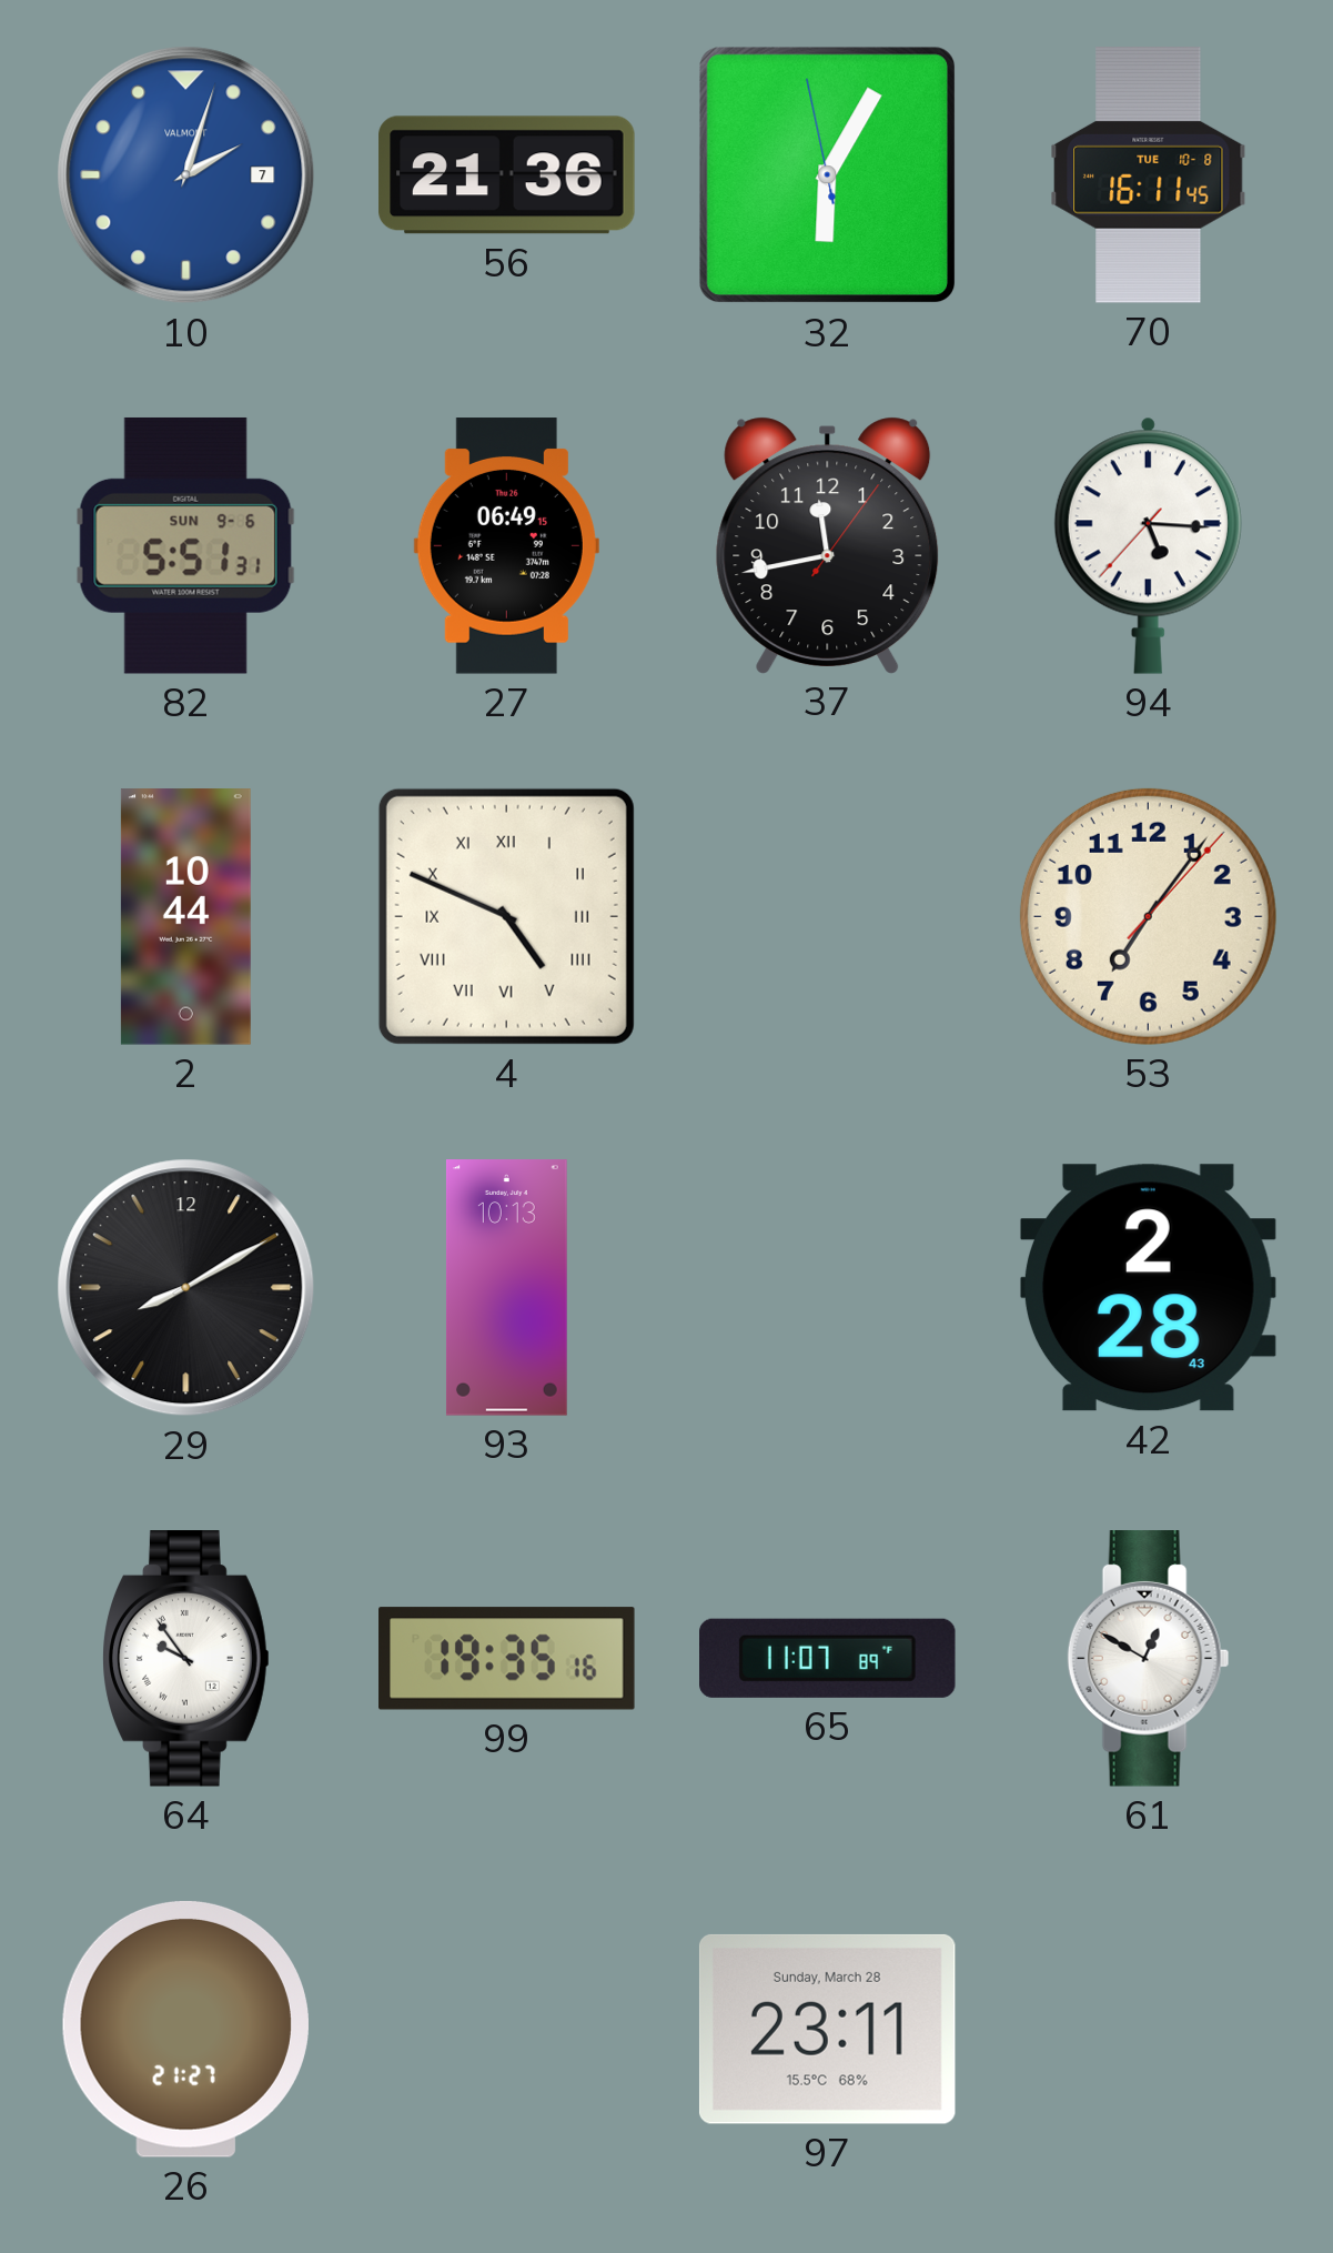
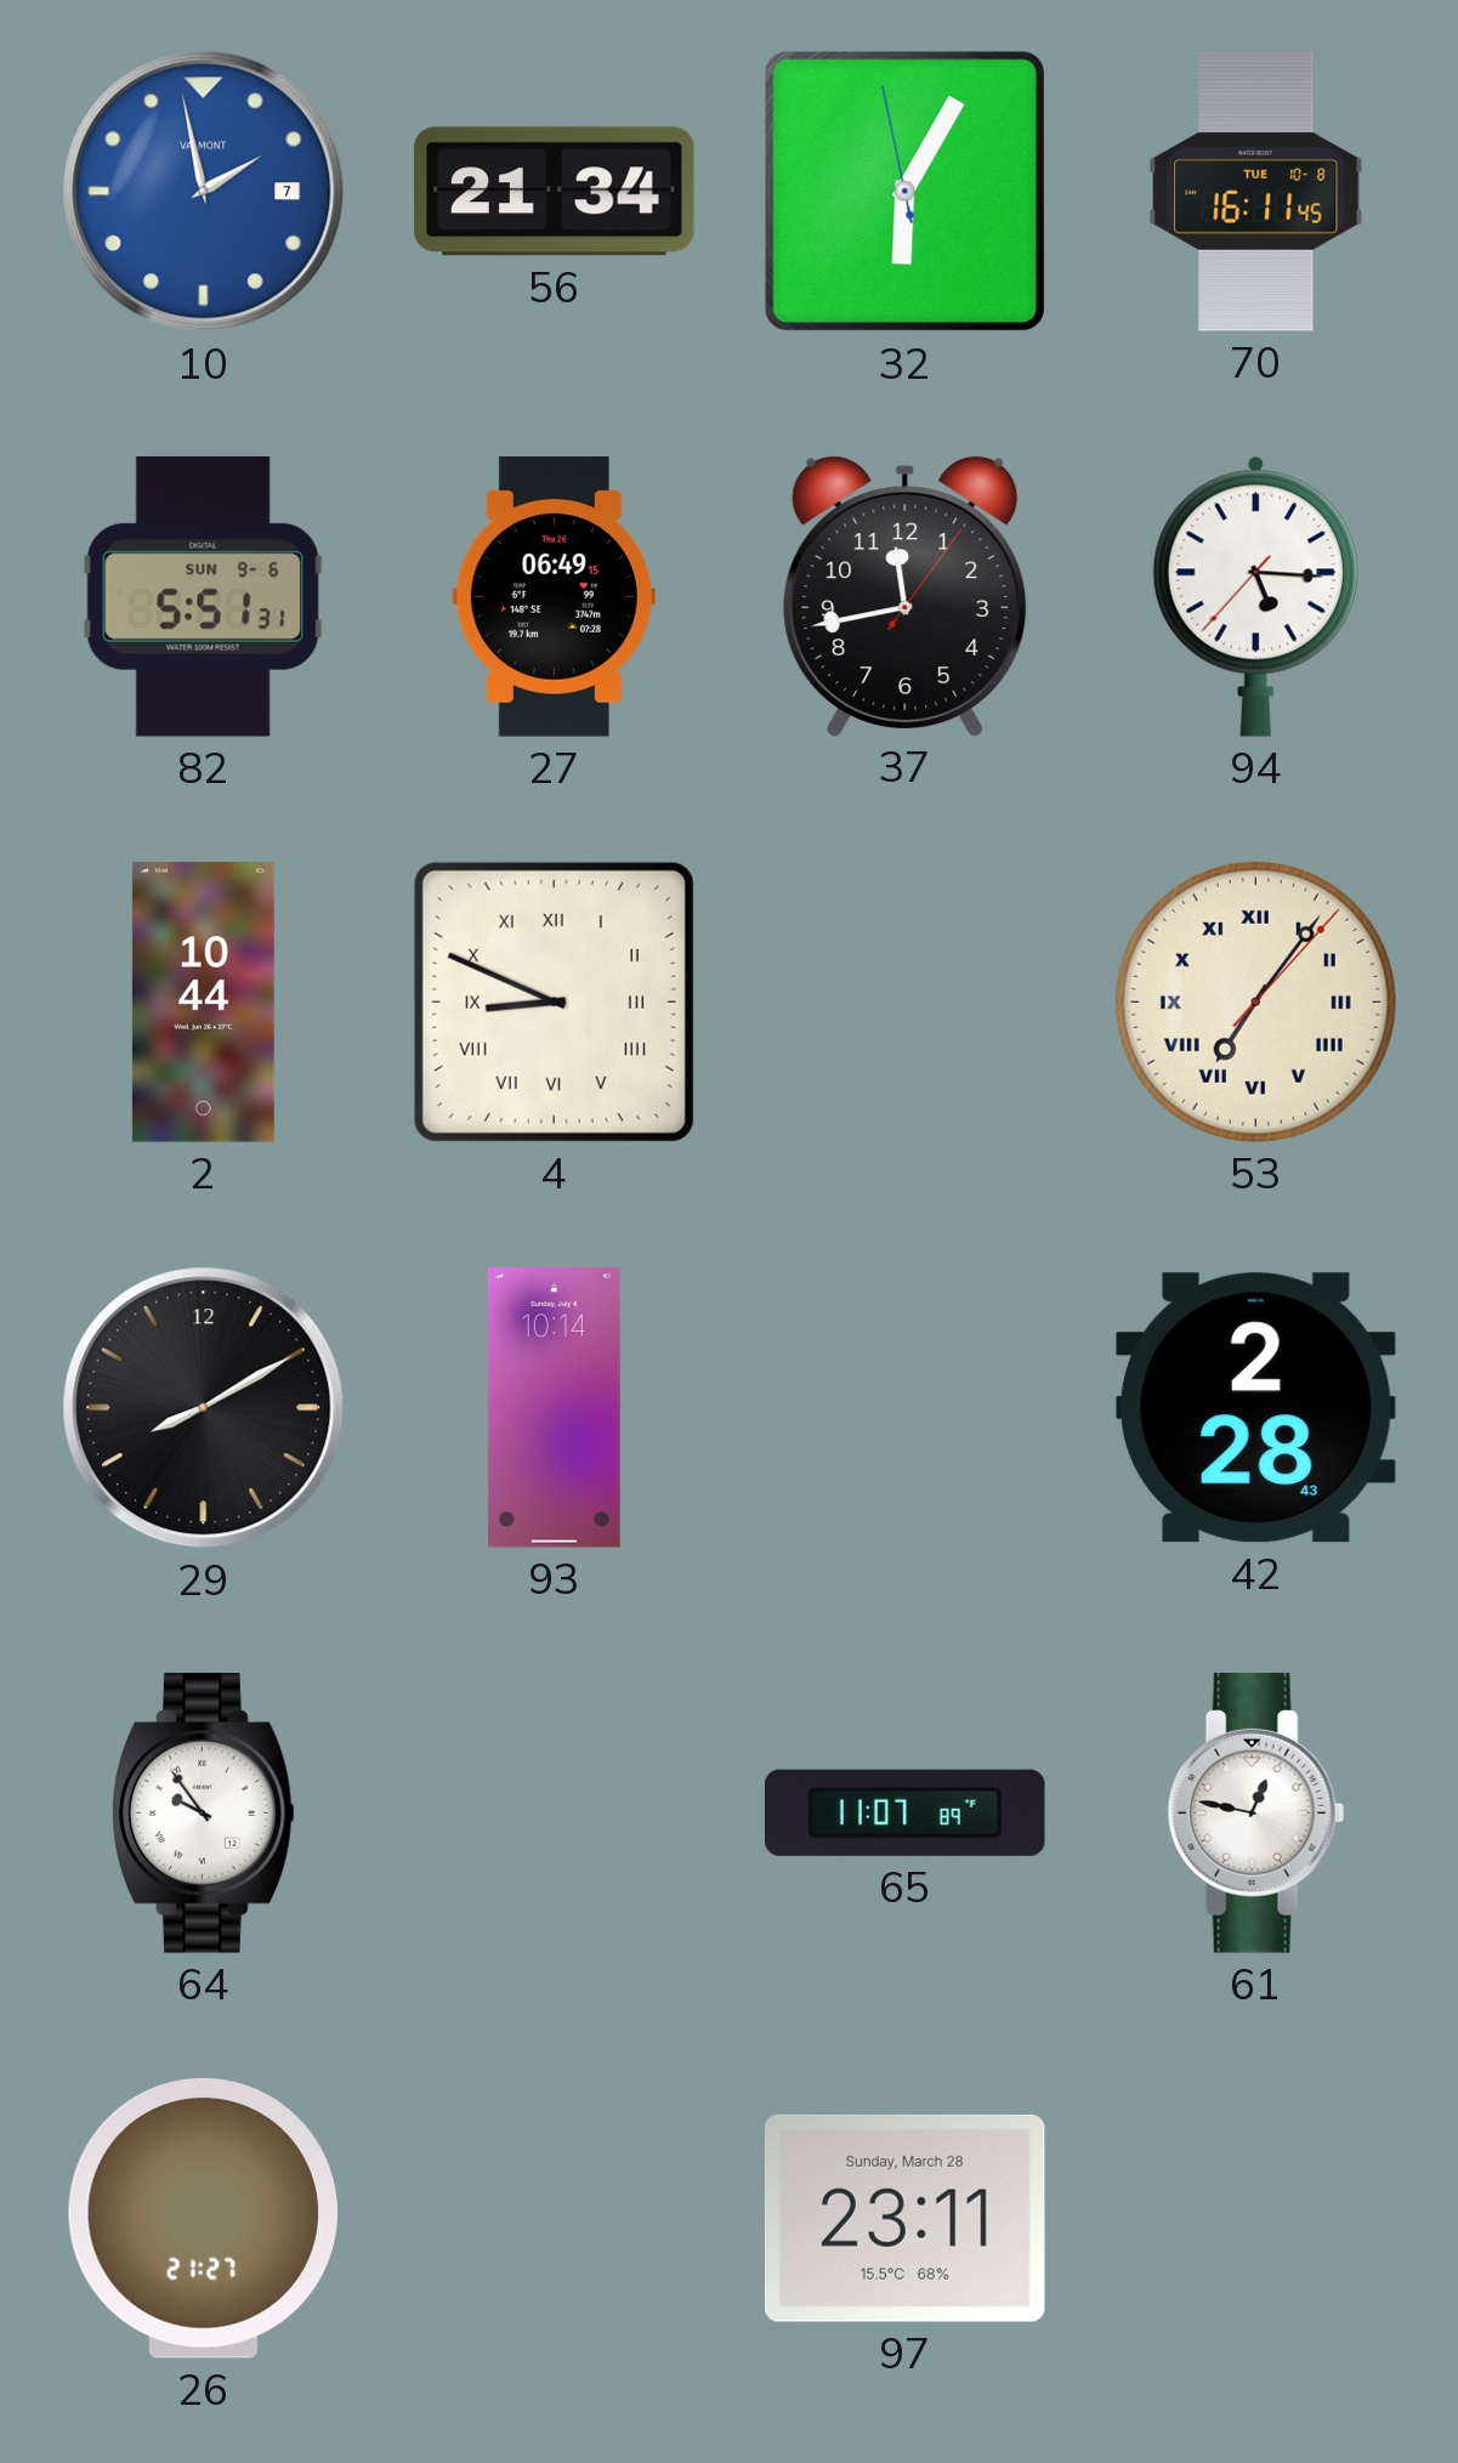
10: 2:03 -> 1:58 (204, 192)
56: 21:36 -> 21:34 (555, 192)
4: 4:49 -> 8:49 (554, 1001)
53 numerals: Arabic -> Roman (1255, 1001)
93: 10:13 -> 10:14 (554, 1408)
99: 19:35 -> none (507, 1659)
61: 12:50 -> 12:47 (1256, 1814)
